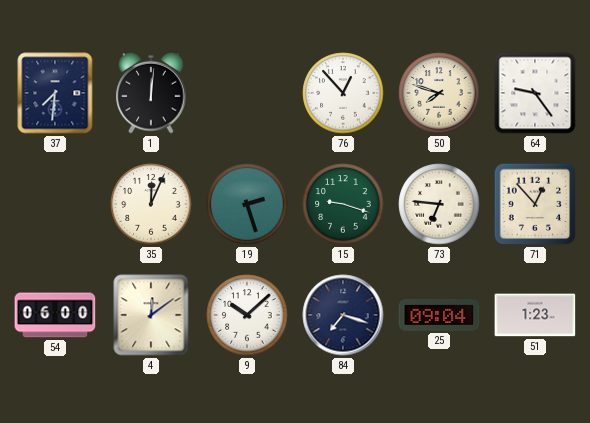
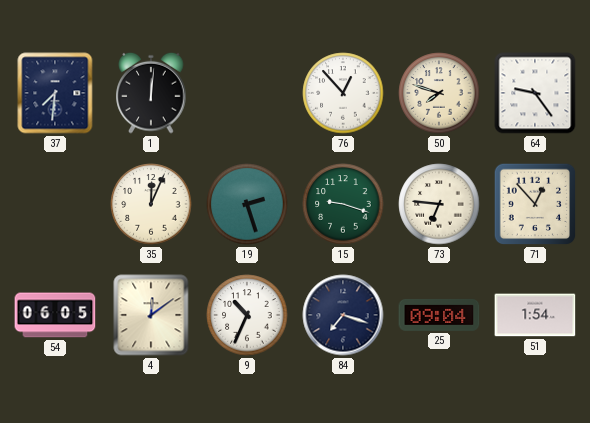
54: 06:00 -> 06:05 (55, 315)
9: 10:08 -> 10:34 (247, 315)
51: 1:23 -> 1:54 (535, 315)
